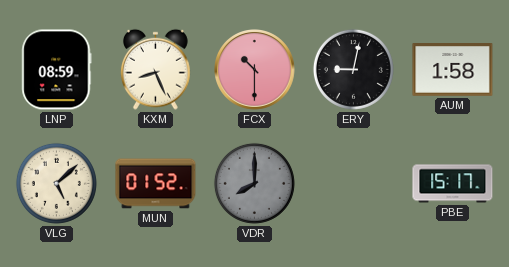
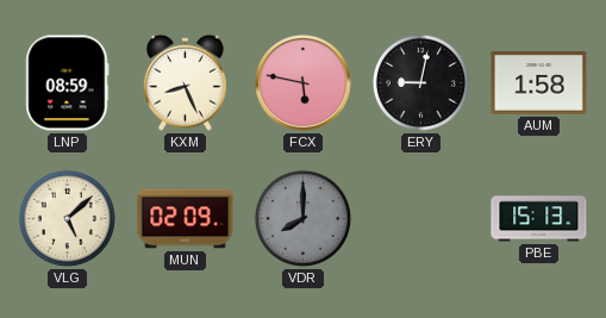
FCX: 10:30 -> 5:47 (304, 83)
MUN: 01:52 -> 02:09 (186, 219)
PBE: 15:17 -> 15:13 (539, 219)
